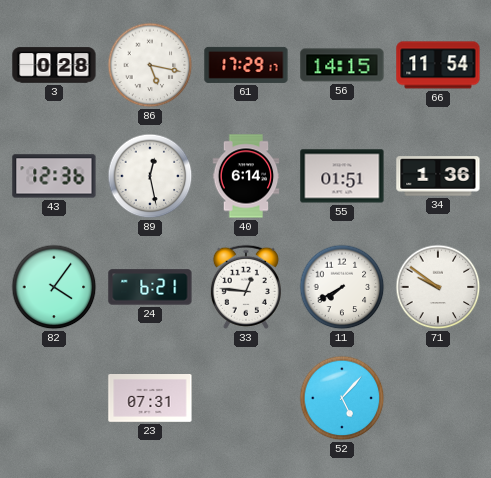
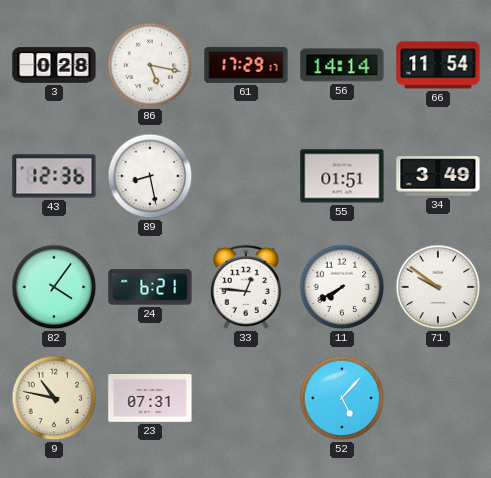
56: 14:15 -> 14:14 (342, 65)
89: 12:28 -> 8:28 (150, 176)
40: 6:14 -> none (246, 176)
34: 1:36 -> 3:49 (438, 176)
9: none -> 10:47 (54, 398)
